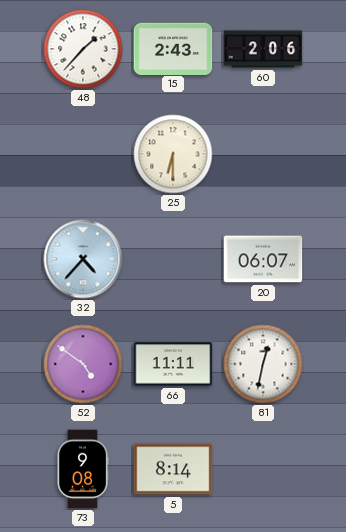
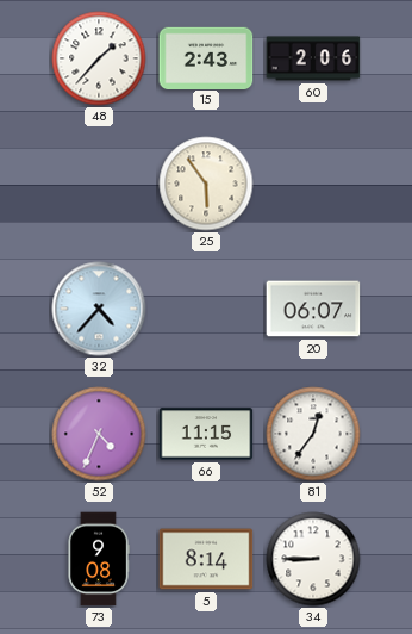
25: 6:30 -> 5:54 (206, 184)
52: 4:51 -> 4:34 (99, 434)
66: 11:11 -> 11:15 (206, 434)
81: 12:32 -> 12:36 (313, 434)
34: none -> 8:45 (313, 559)
